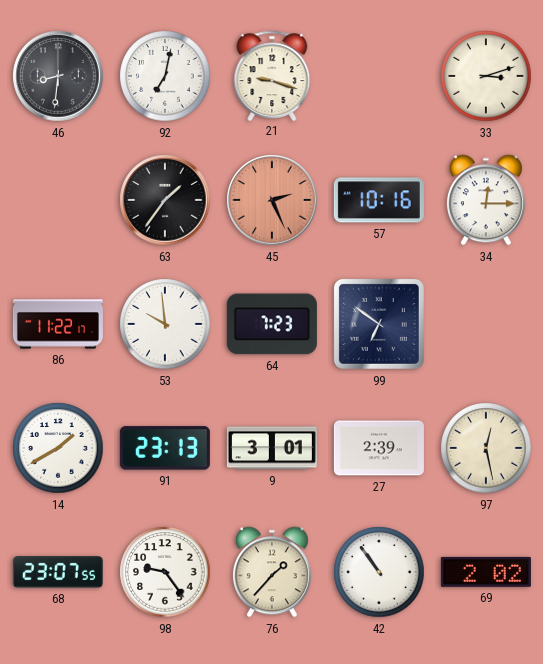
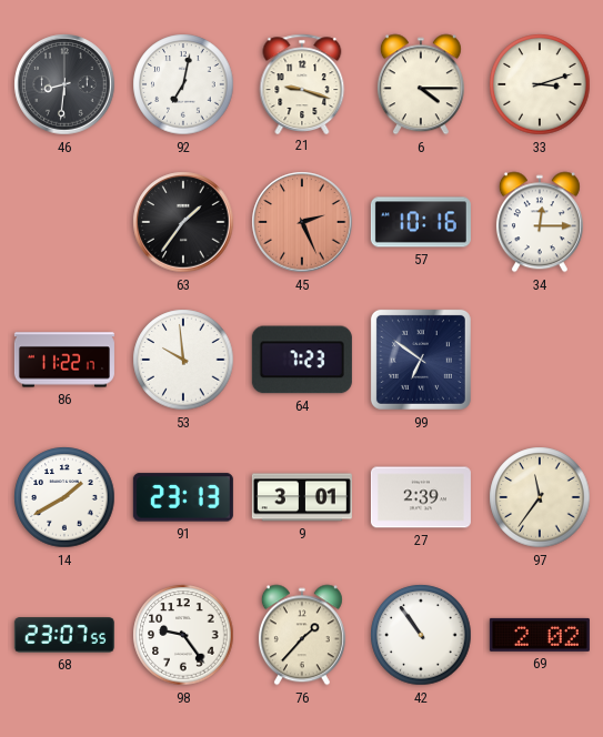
6: none -> 4:15 (421, 84)
97: 12:28 -> 11:36 (540, 497)
